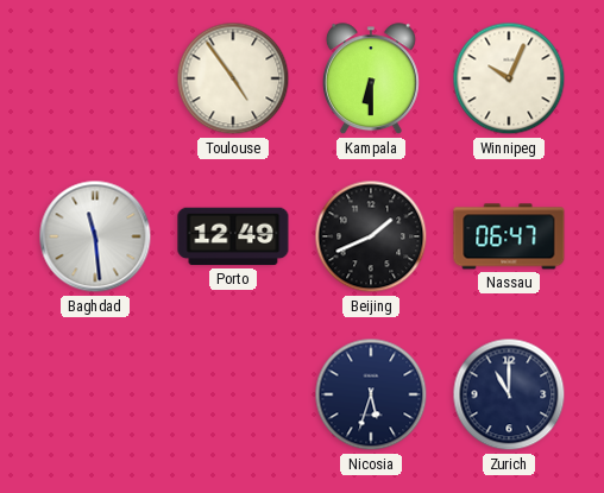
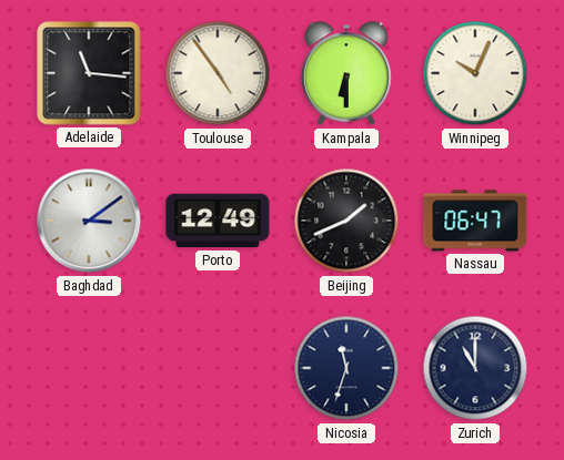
Adelaide: none -> 11:16 (89, 73)
Baghdad: 11:29 -> 3:09 (89, 221)
Nicosia: 5:33 -> 11:33 (346, 368)
